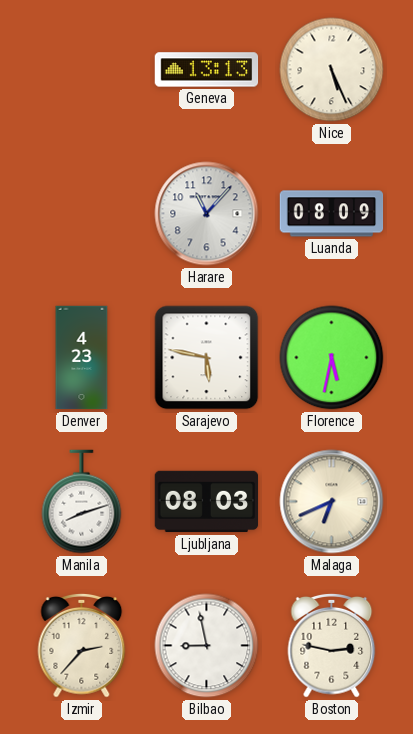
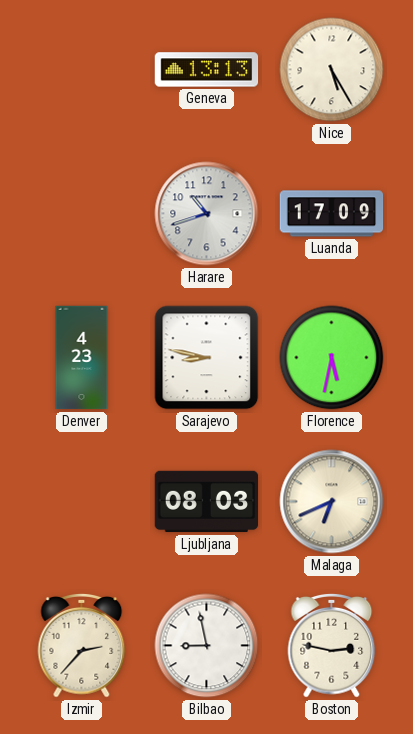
Nice: 5:26 -> 5:25 (332, 70)
Harare: 11:07 -> 10:42 (207, 214)
Luanda: 08:09 -> 17:09 (332, 214)
Sarajevo: 5:47 -> 8:47 (207, 358)
Manila: 8:12 -> none (82, 502)
